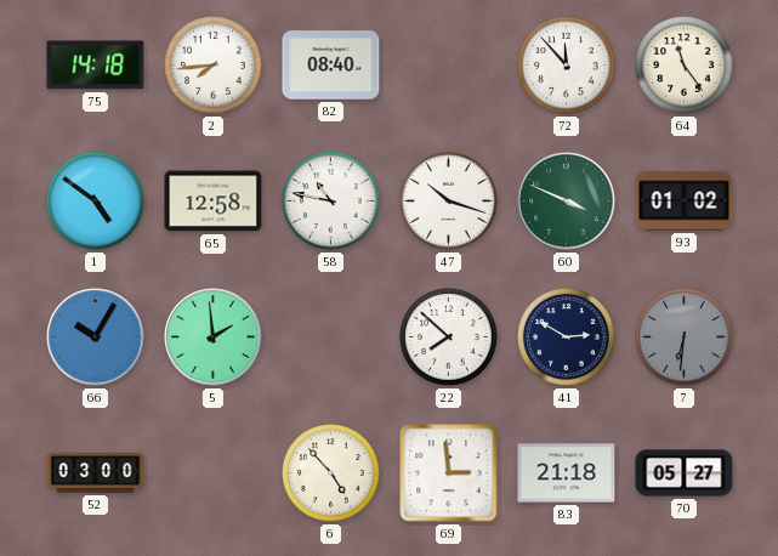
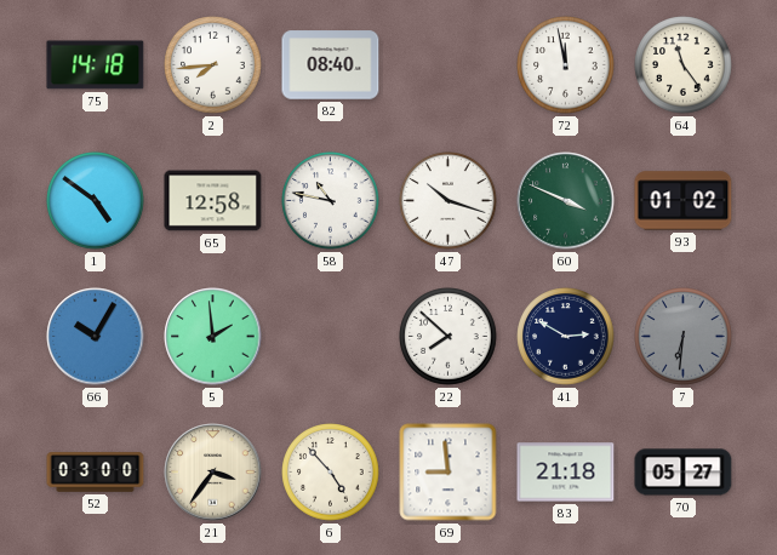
72: 11:53 -> 11:58 (566, 65)
21: none -> 3:36 (213, 473)
69: 2:59 -> 8:59 (449, 473)
